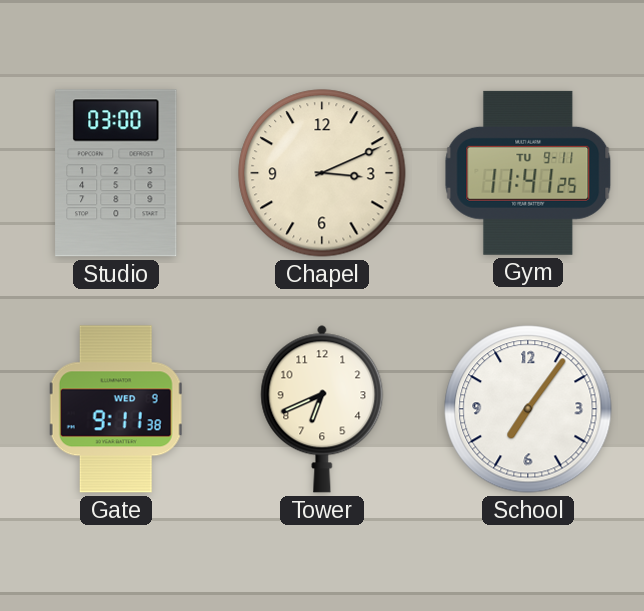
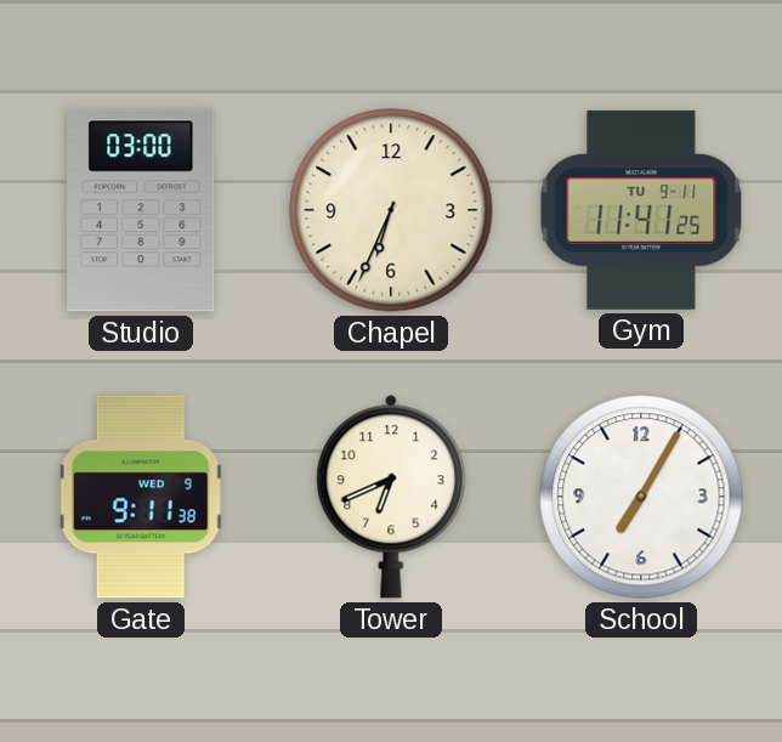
Chapel: 3:11 -> 6:34 (391, 210)
School: 7:06 -> 7:05 (641, 497)
